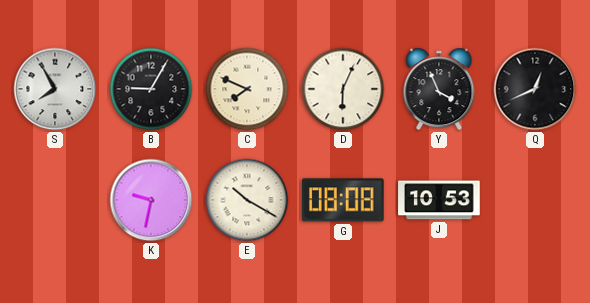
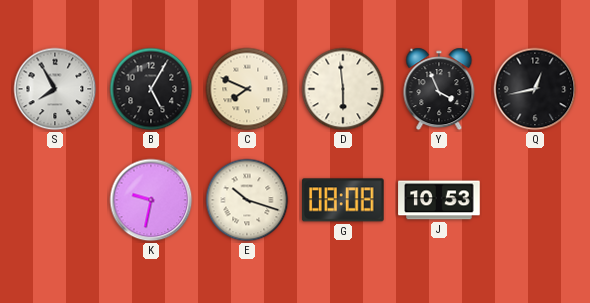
B: 9:05 -> 5:05 (151, 89)
D: 6:04 -> 5:59 (343, 89)
Q: 12:41 -> 12:43 (535, 89)
E: 10:20 -> 10:18 (247, 200)
